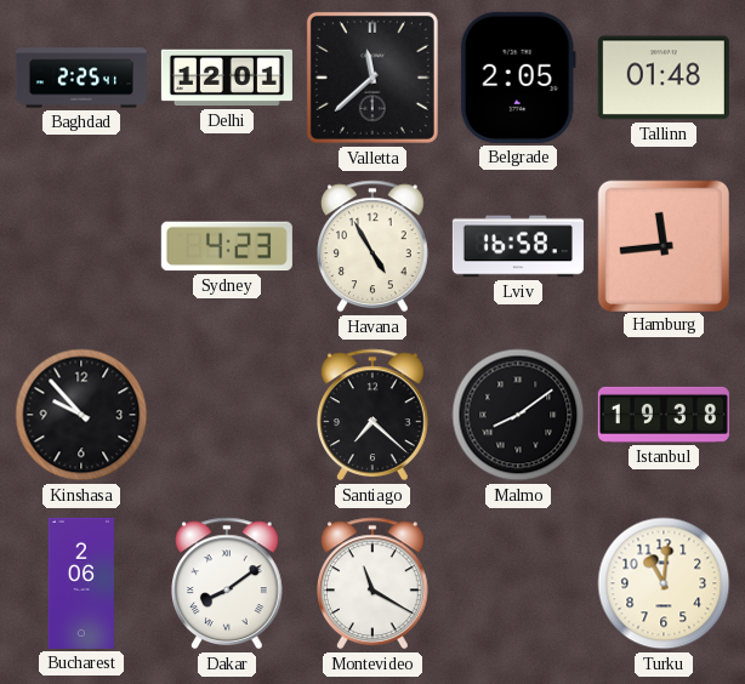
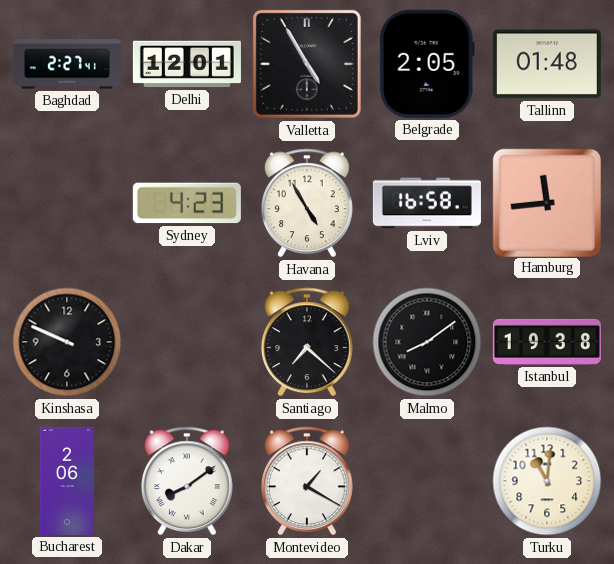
Baghdad: 2:25 -> 2:27 (67, 64)
Valletta: 11:38 -> 4:55 (307, 64)
Kinshasa: 9:53 -> 9:49 (67, 342)
Montevideo: 11:20 -> 1:20 (308, 481)
